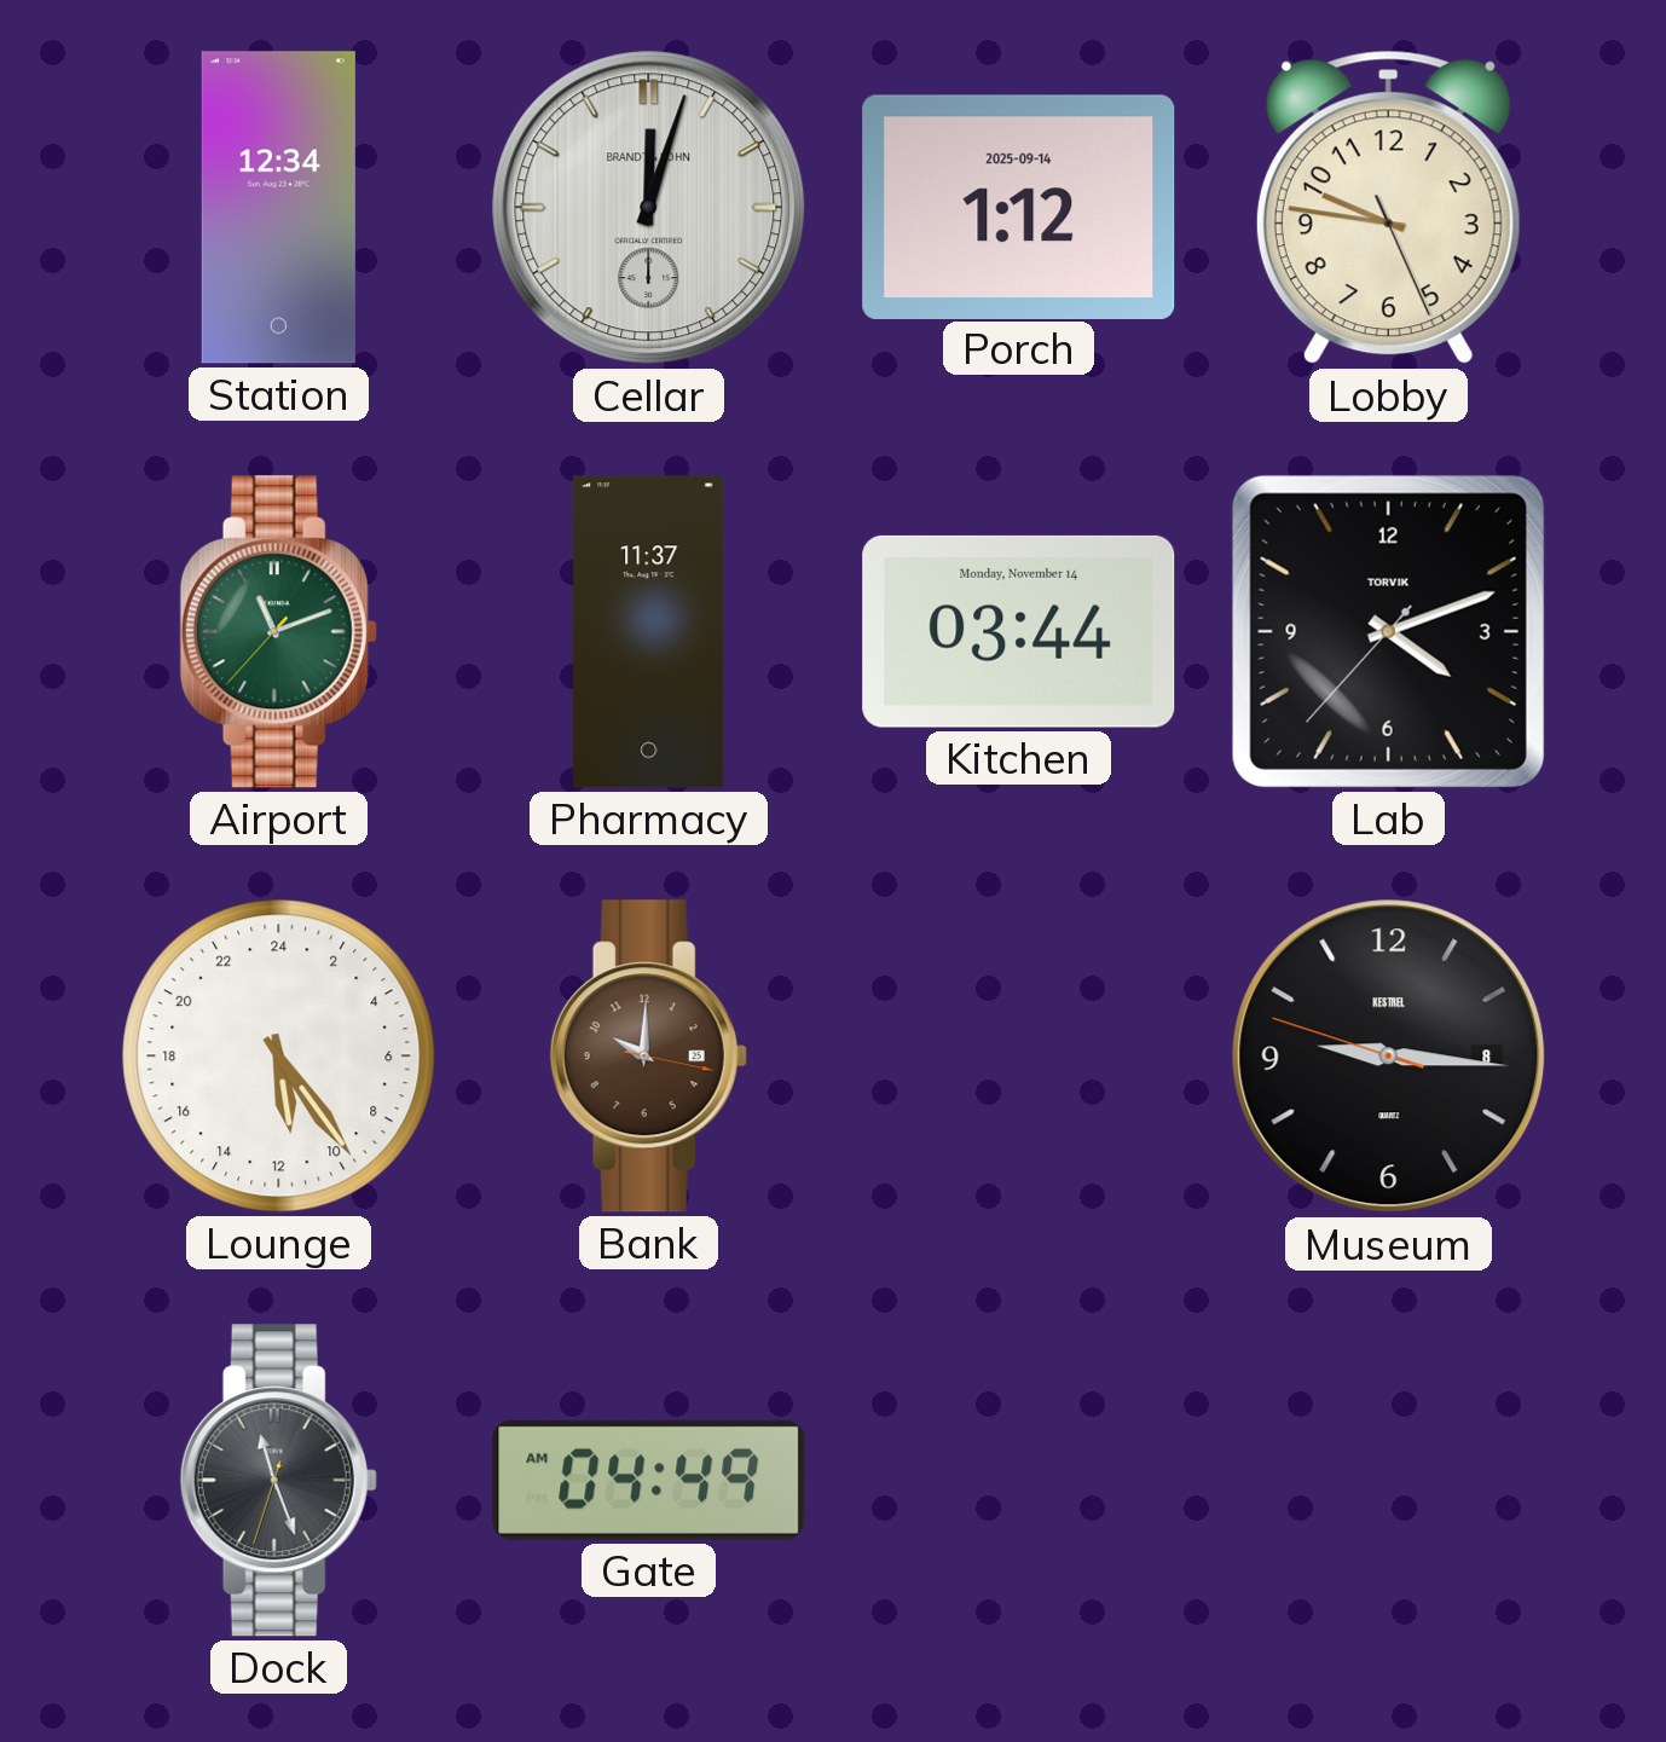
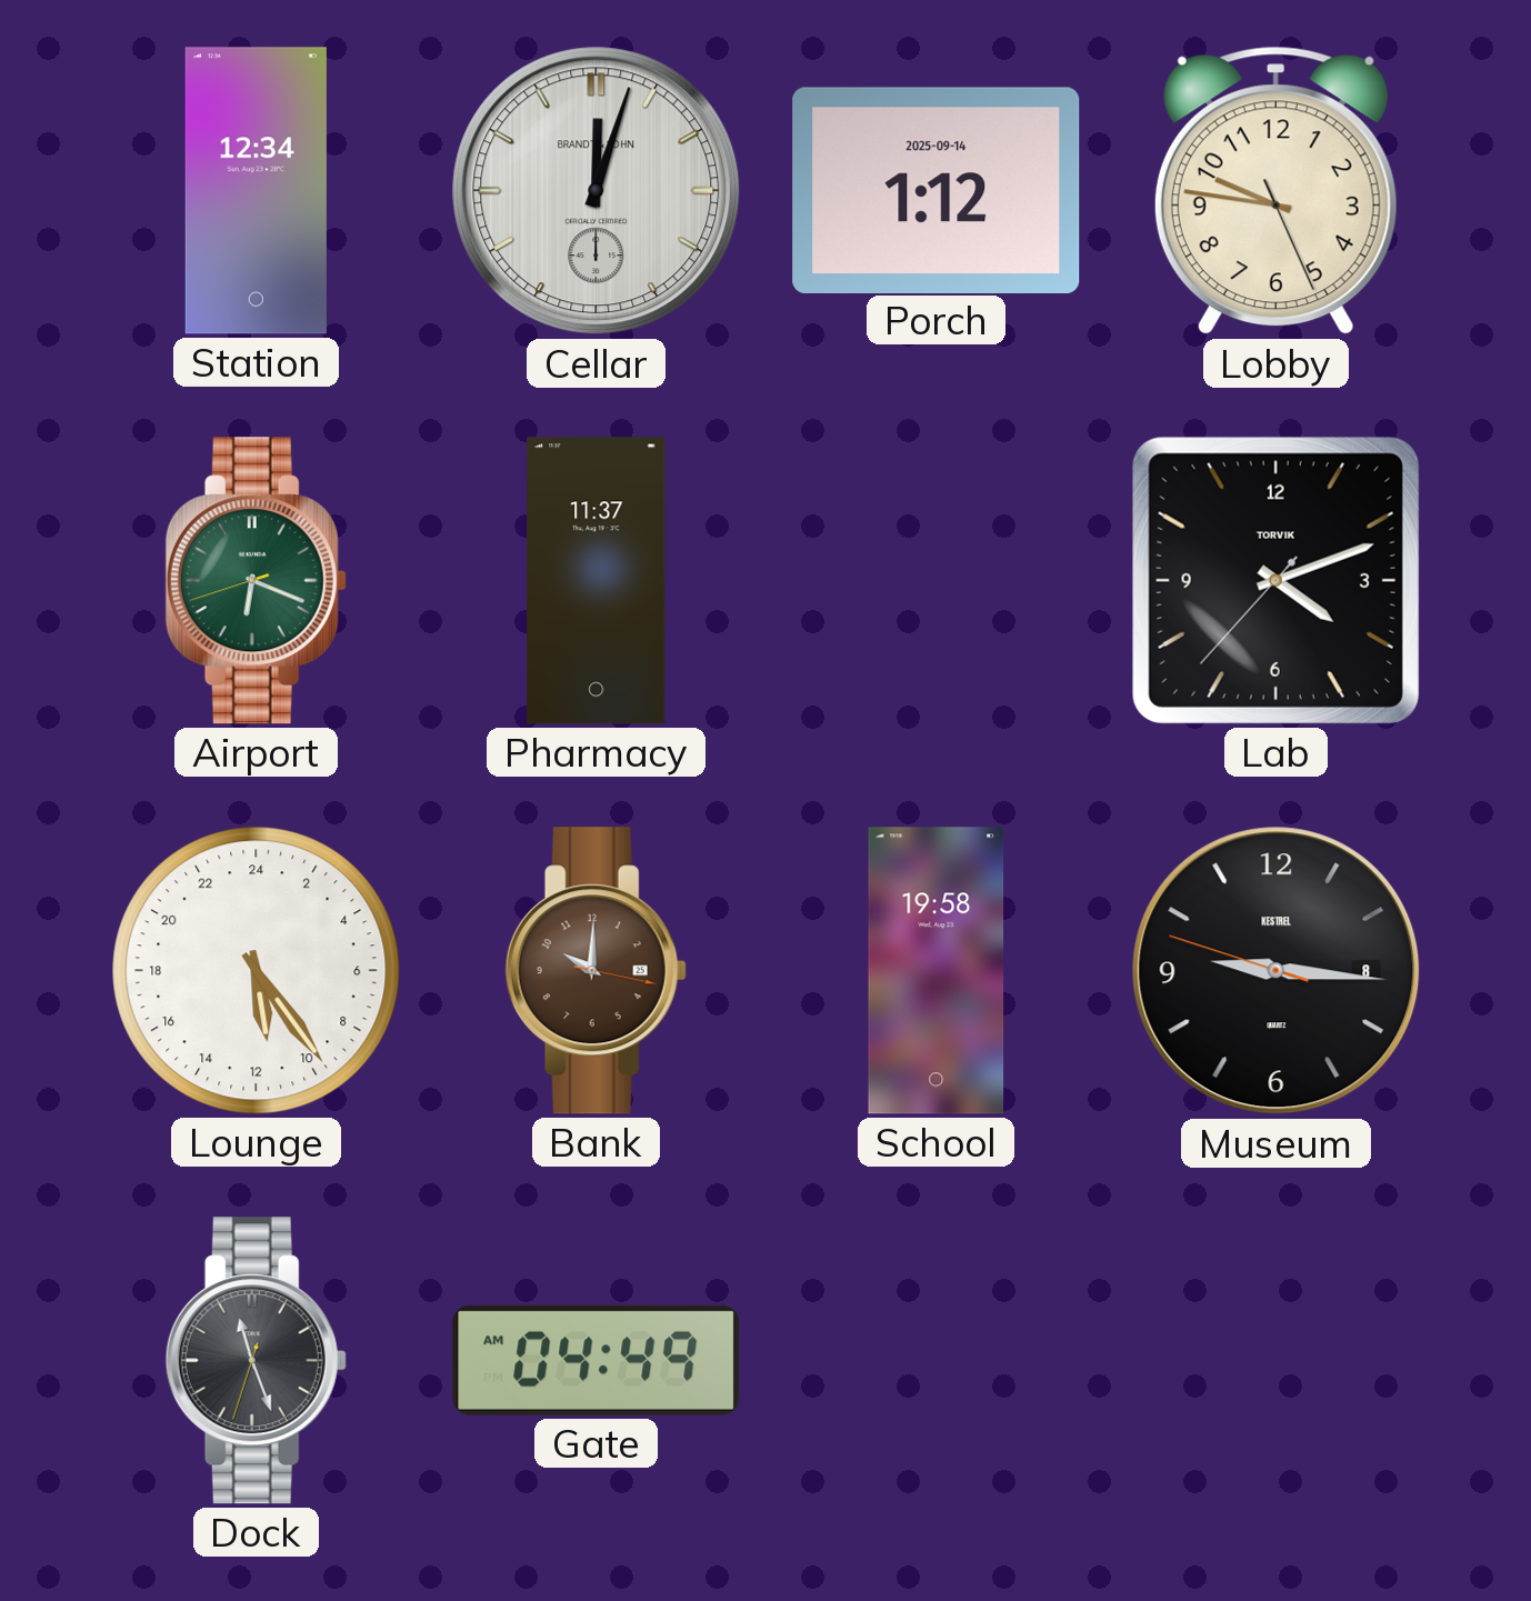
Airport: 11:11 -> 6:18 (256, 581)
Kitchen: 03:44 -> none (1019, 631)
School: none -> 19:58 (937, 971)
